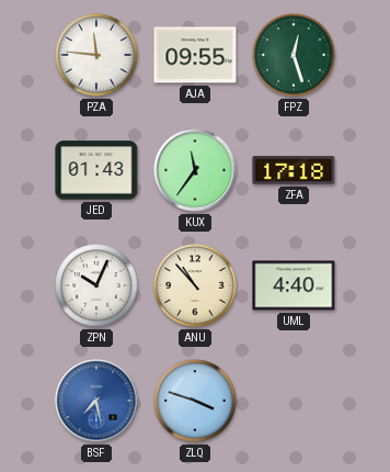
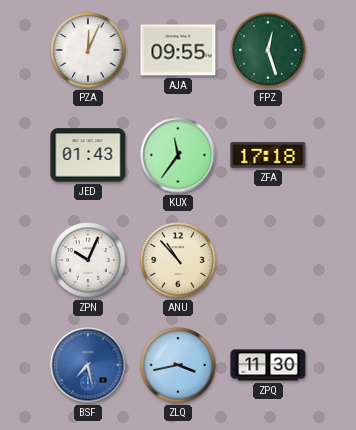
PZA: 11:46 -> 12:04 (88, 50)
UML: 4:40 -> none (294, 285)
ZLQ: 3:48 -> 3:43 (178, 365)
ZPQ: none -> 11:30 (268, 365)
